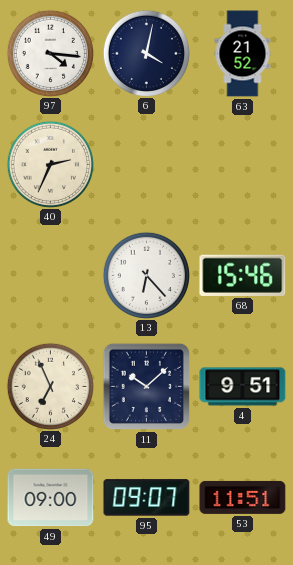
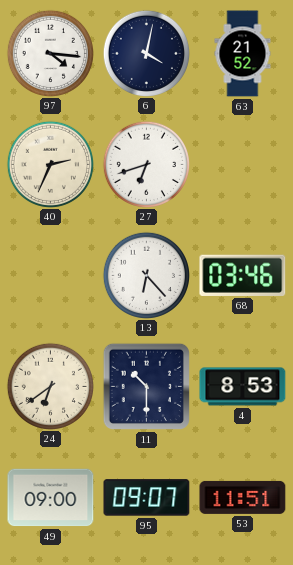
27: none -> 6:42 (146, 164)
68: 15:46 -> 03:46 (243, 275)
24: 6:56 -> 6:39 (50, 386)
11: 10:08 -> 10:30 (146, 386)
4: 9:51 -> 8:53 (243, 387)
